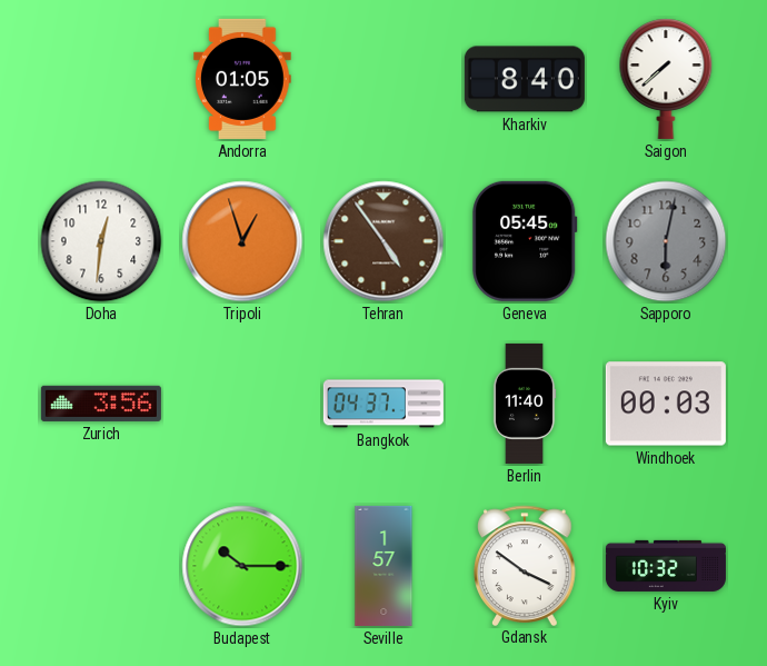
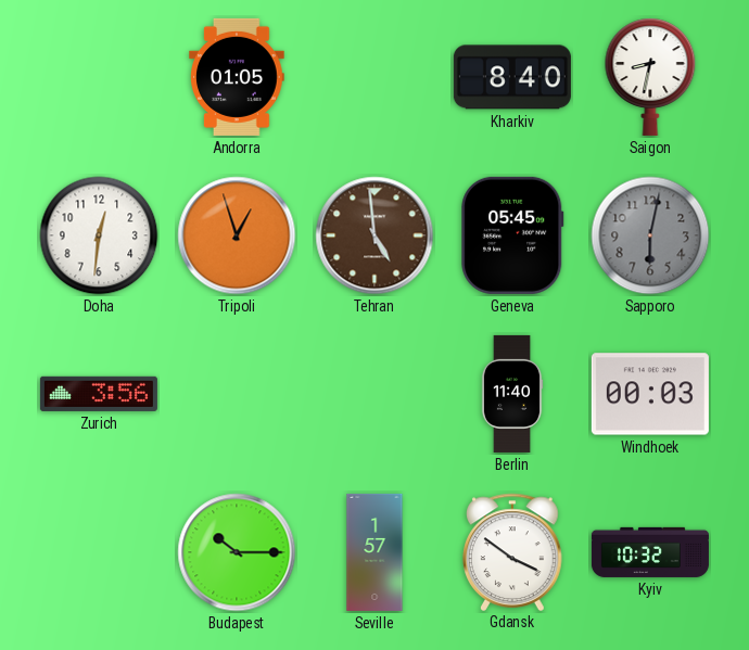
Saigon: 7:38 -> 8:32 (650, 77)
Tehran: 4:54 -> 4:59 (374, 235)
Bangkok: 04:37 -> none (384, 404)
